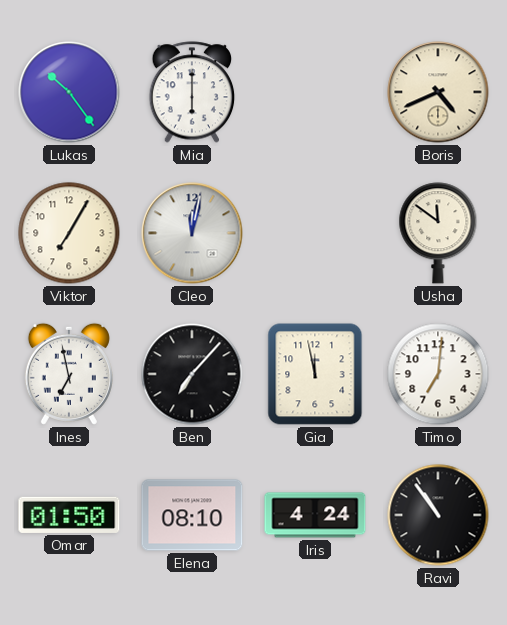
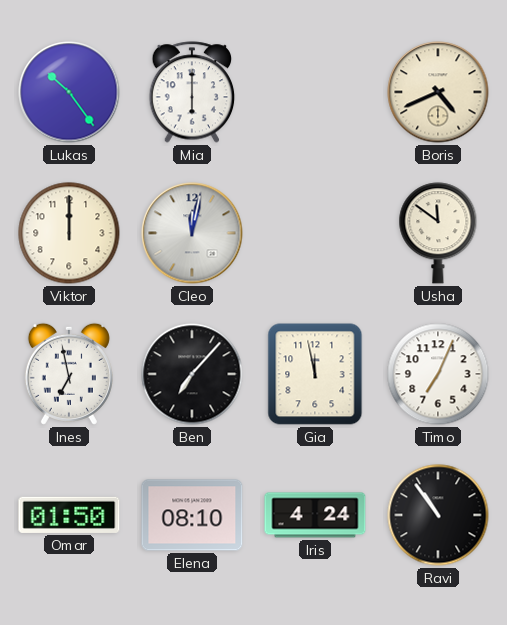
Viktor: 7:05 -> 12:00 (69, 233)
Timo: 7:01 -> 7:04 (438, 374)
